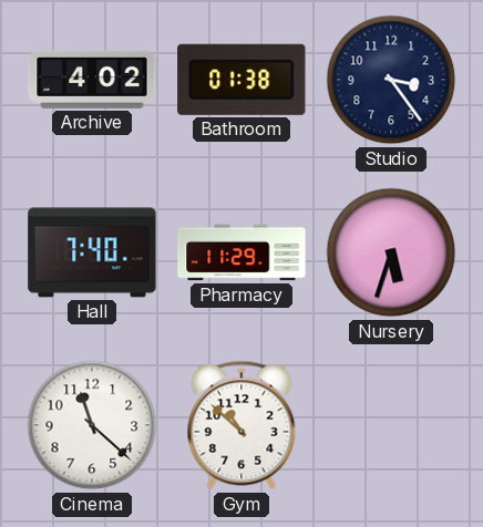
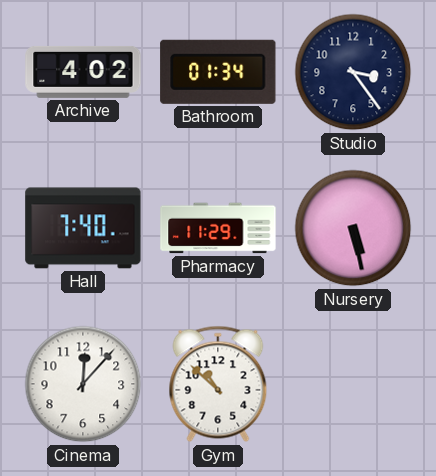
Bathroom: 01:38 -> 01:34 (218, 72)
Nursery: 5:33 -> 5:28 (353, 228)
Cinema: 11:22 -> 12:07 (83, 384)
